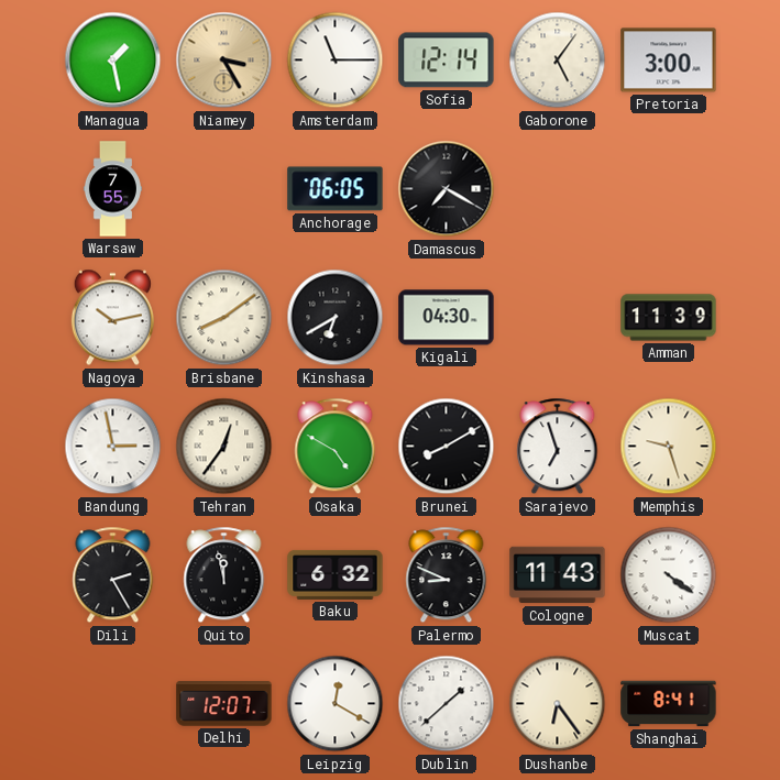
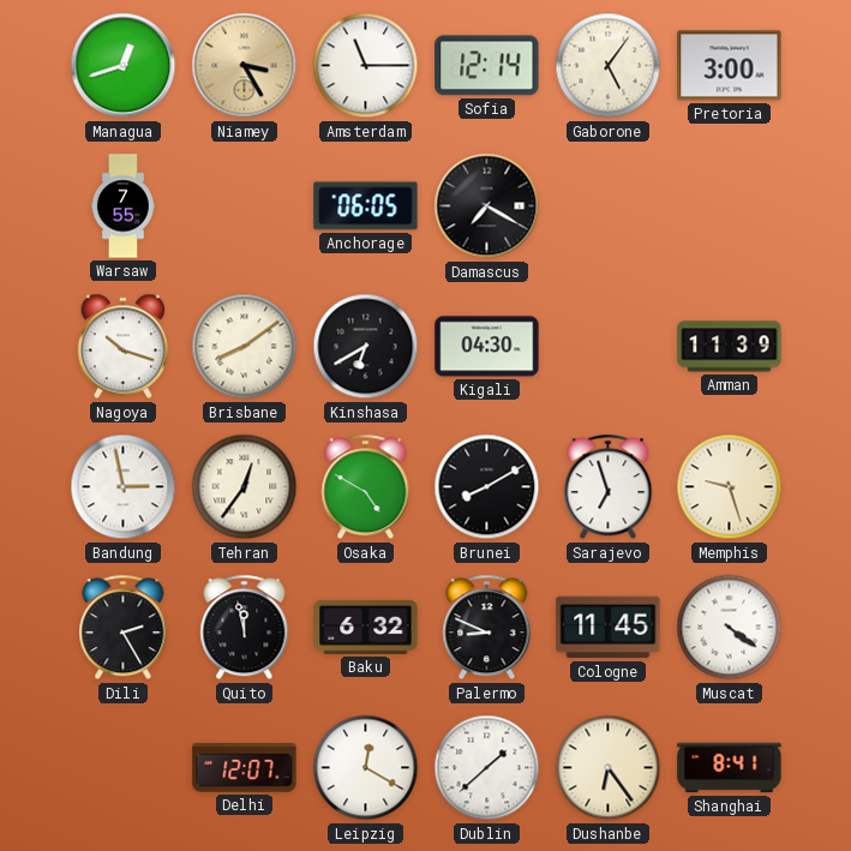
Managua: 1:28 -> 12:42 (124, 66)
Nagoya: 10:13 -> 10:18 (122, 347)
Cologne: 11:43 -> 11:45 (609, 628)
